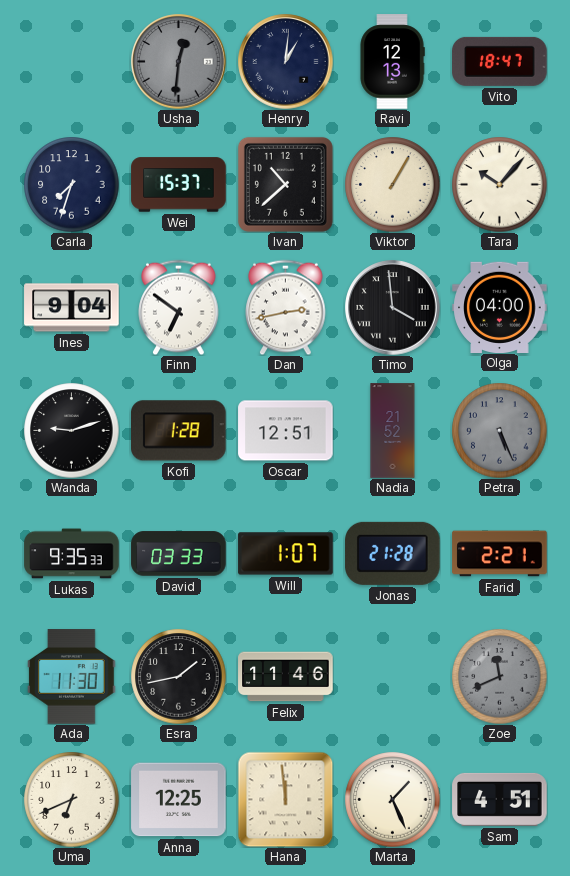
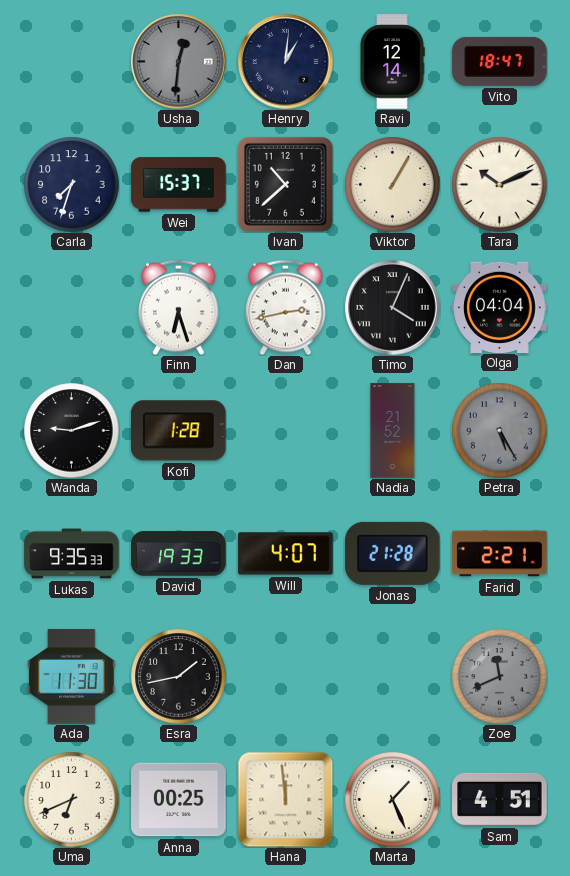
Ravi: 12:13 -> 12:14 (392, 62)
Tara: 10:07 -> 10:11 (499, 184)
Ines: 9:04 -> none (72, 308)
Finn: 6:51 -> 6:27 (179, 307)
Timo: 3:59 -> 4:04 (393, 308)
Olga: 04:00 -> 04:04 (500, 307)
Oscar: 12:51 -> none (286, 431)
Petra: 5:26 -> 5:25 (499, 430)
David: 03:33 -> 19:33 (179, 554)
Will: 1:07 -> 4:07 (286, 554)
Felix: 11:46 -> none (286, 677)
Anna: 12:25 -> 00:25 (179, 800)
